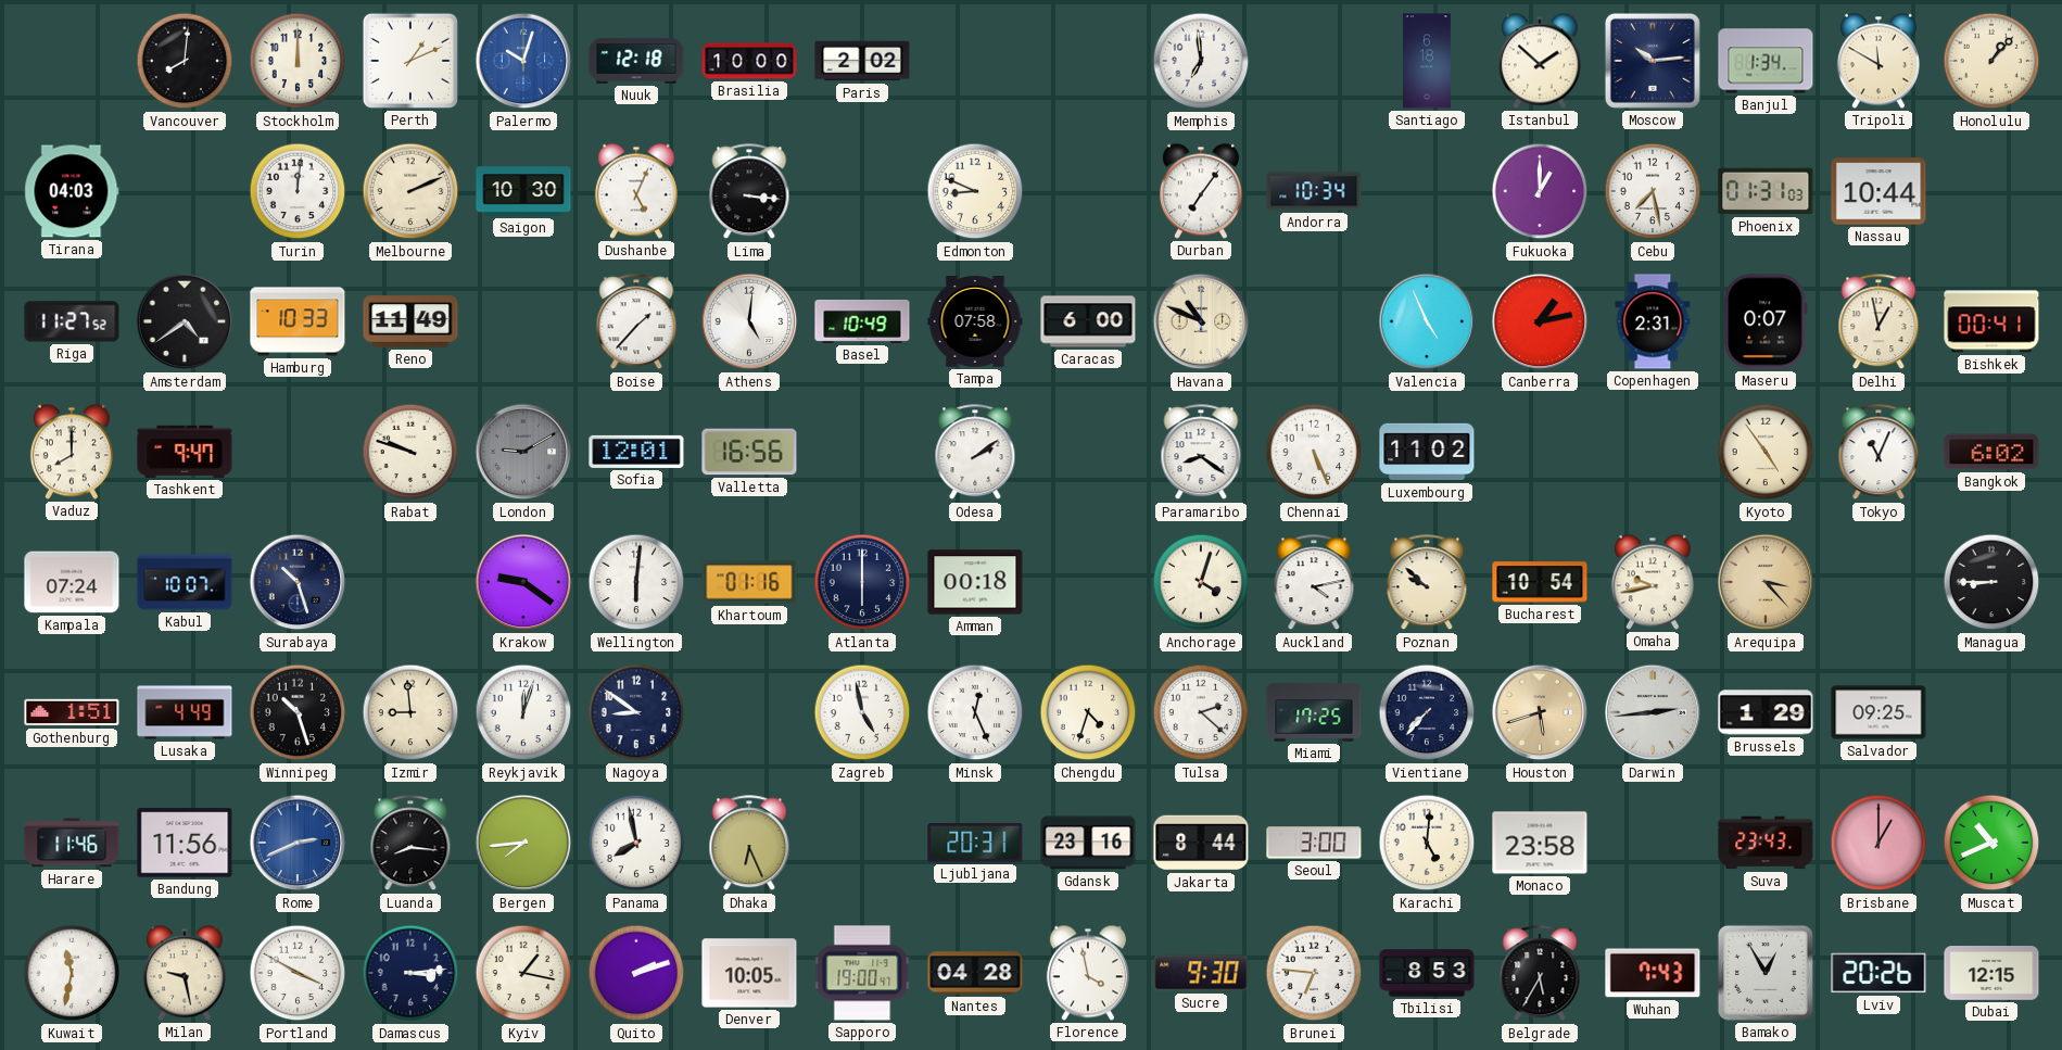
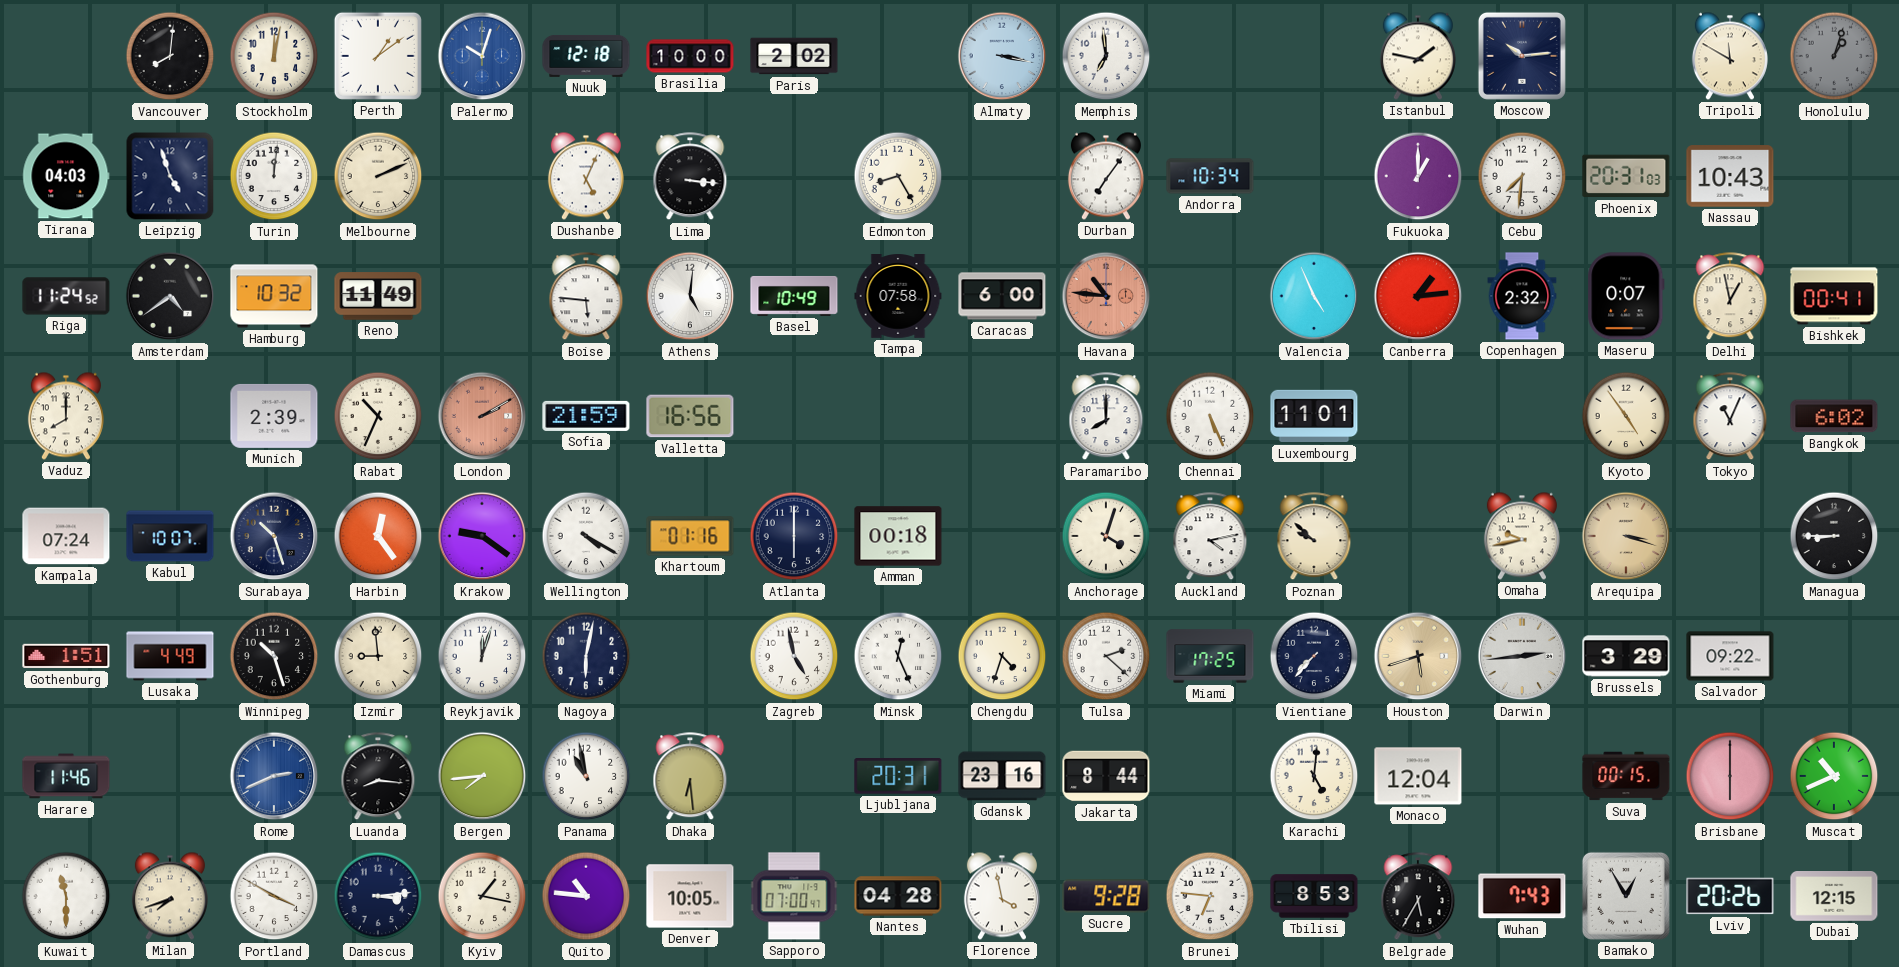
Stockholm: 12:00 -> 12:02 (274, 56)
Perth: 1:11 -> 1:09 (378, 56)
Almaty: none -> 3:17 (1002, 56)
Santiago: 6:18 -> none (1427, 61)
Istanbul: 1:52 -> 1:47 (1418, 56)
Banjul: 1:34 -> none (1766, 61)
Honolulu: 1:07 -> 1:03 (1834, 56)
Honolulu dial: cream -> grey (1834, 56)
Leipzig: none -> 4:57 (170, 176)
Saigon: 10:30 -> none (523, 191)
Edmonton: 8:49 -> 8:25 (898, 176)
Cebu: 7:28 -> 7:31 (1522, 176)
Phoenix: 01:31 -> 20:31 (1626, 176)
Nassau: 10:44 -> 10:43 (1730, 176)
Riga: 11:27 -> 11:24 (66, 296)
Hamburg: 10:33 -> 10:32 (274, 296)
Boise: 1:37 -> 5:46 (586, 297)
Havana: 10:49 -> 10:46 (1106, 296)
Havana dial: cream -> salmon (1106, 296)
Canberra: 1:13 -> 1:14 (1418, 296)
Copenhagen: 2:31 -> 2:32 (1522, 296)
Tashkent: 9:47 -> none (185, 452)
Munich: none -> 2:39 (274, 416)
Rabat: 9:48 -> 10:34 (378, 416)
London: 9:10 -> 2:10 (482, 416)
London dial: grey -> salmon (482, 416)
Sofia: 12:01 -> 21:59 (586, 416)
Odesa: 2:09 -> none (975, 453)
Paramaribo: 8:21 -> 8:00 (1106, 417)
Luxembourg: 11:02 -> 11:01 (1314, 416)
Harbin: none -> 12:24 (378, 536)
Wellington: 6:01 -> 4:20 (586, 536)
Bucharest: 10:54 -> none (1540, 582)
Arequipa: 3:23 -> 3:18 (1626, 536)
Nagoya: 8:51 -> 6:02 (586, 656)
Brussels: 1:29 -> 3:29 (1626, 656)
Salvador: 09:25 -> 09:22 (1730, 656)
Bandung: 11:56 -> none (185, 843)
Panama: 7:58 -> 10:58 (586, 776)
Dhaka: 6:26 -> 6:29 (690, 777)
Seoul: 3:00 -> none (1314, 843)
Monaco: 23:58 -> 12:04 (1418, 776)
Suva: 23:43 -> 00:15 (1626, 776)
Brisbane: 1:00 -> 6:00 (1730, 776)
Kuwait: 11:32 -> 11:30 (66, 896)
Milan: 9:28 -> 7:42 (170, 896)
Quito: 2:12 -> 10:46 (586, 896)
Sapporo: 19:00 -> 07:00 (794, 896)
Sucre: 9:30 -> 9:28 (1106, 896)
